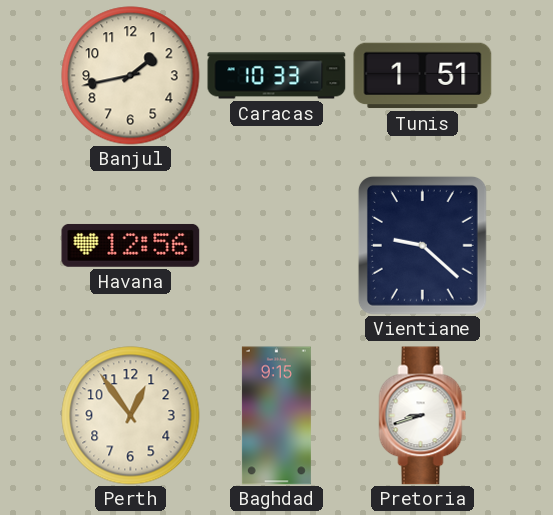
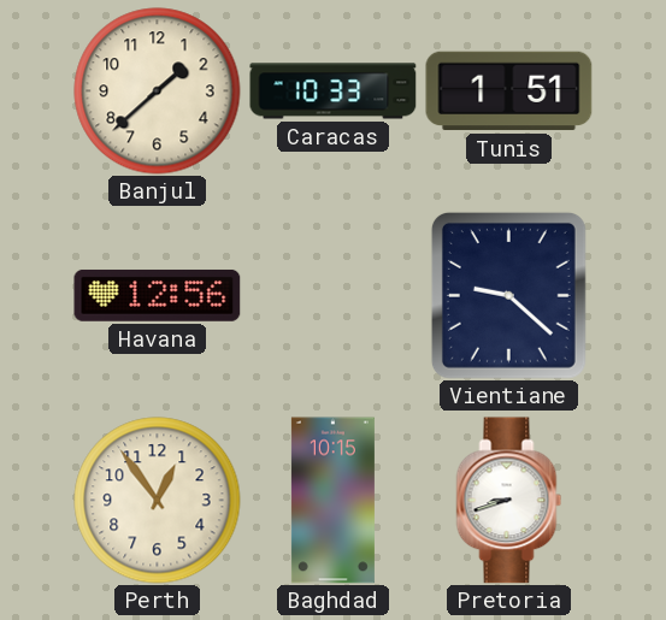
Banjul: 1:43 -> 1:38 (158, 91)
Baghdad: 9:15 -> 10:15 (332, 501)
